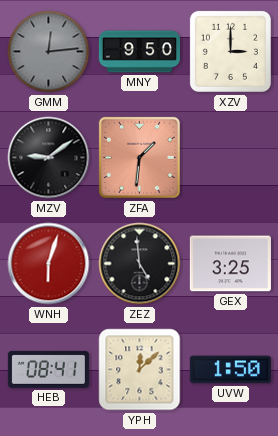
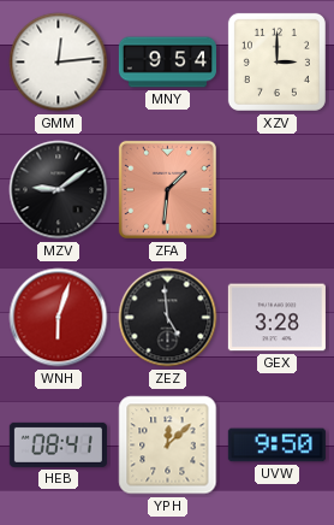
GMM dial: grey -> white (59, 63)
MNY: 9:50 -> 9:54 (167, 63)
GEX: 3:25 -> 3:28 (276, 318)
UVW: 1:50 -> 9:50 (276, 446)
